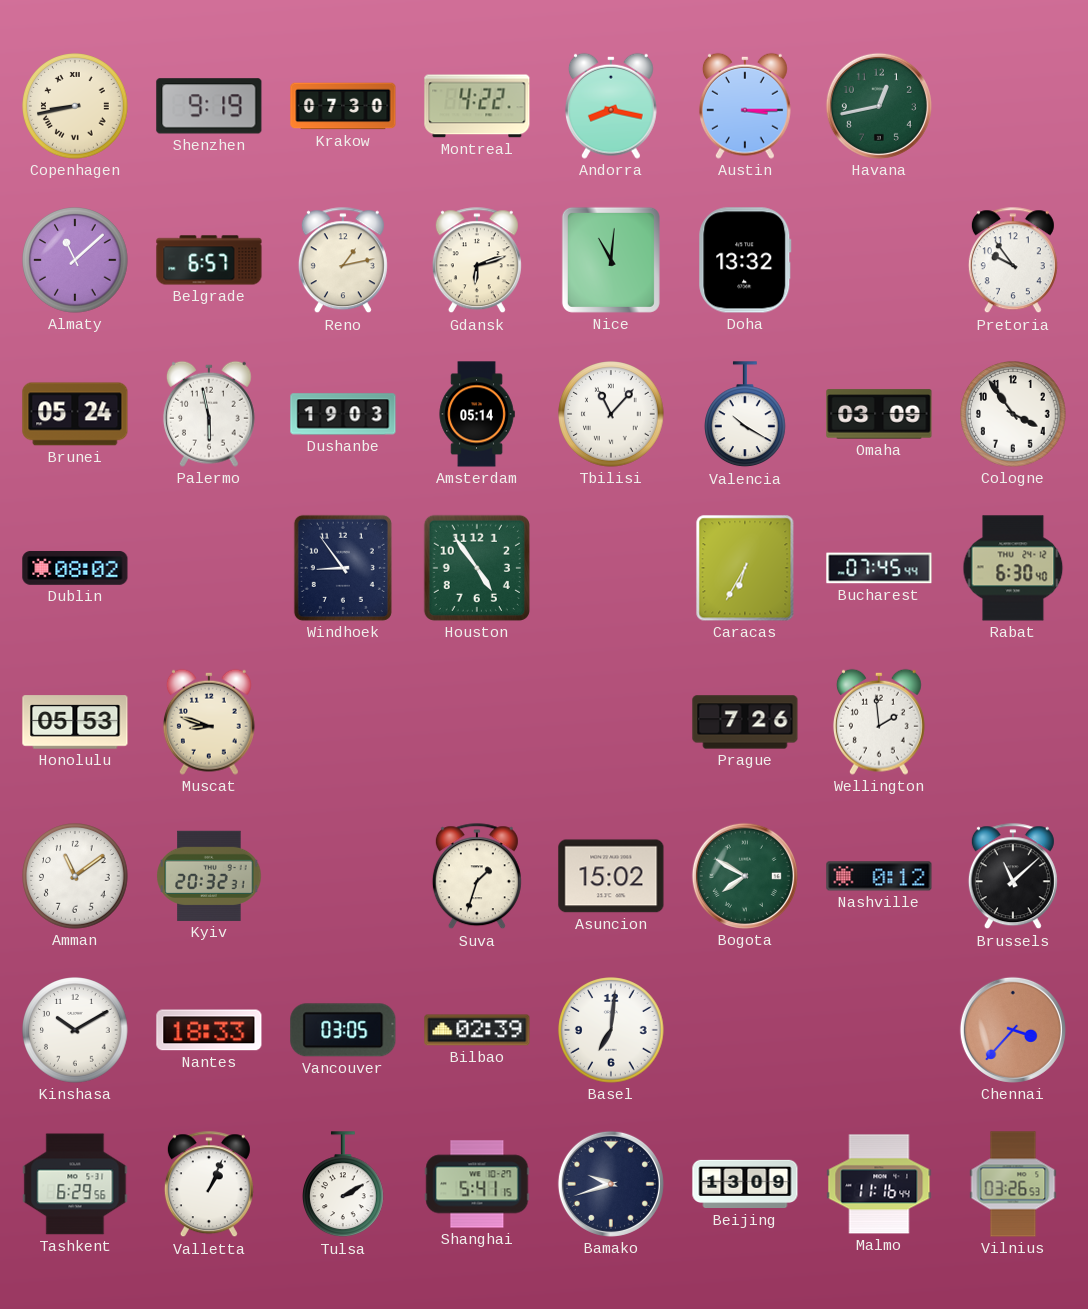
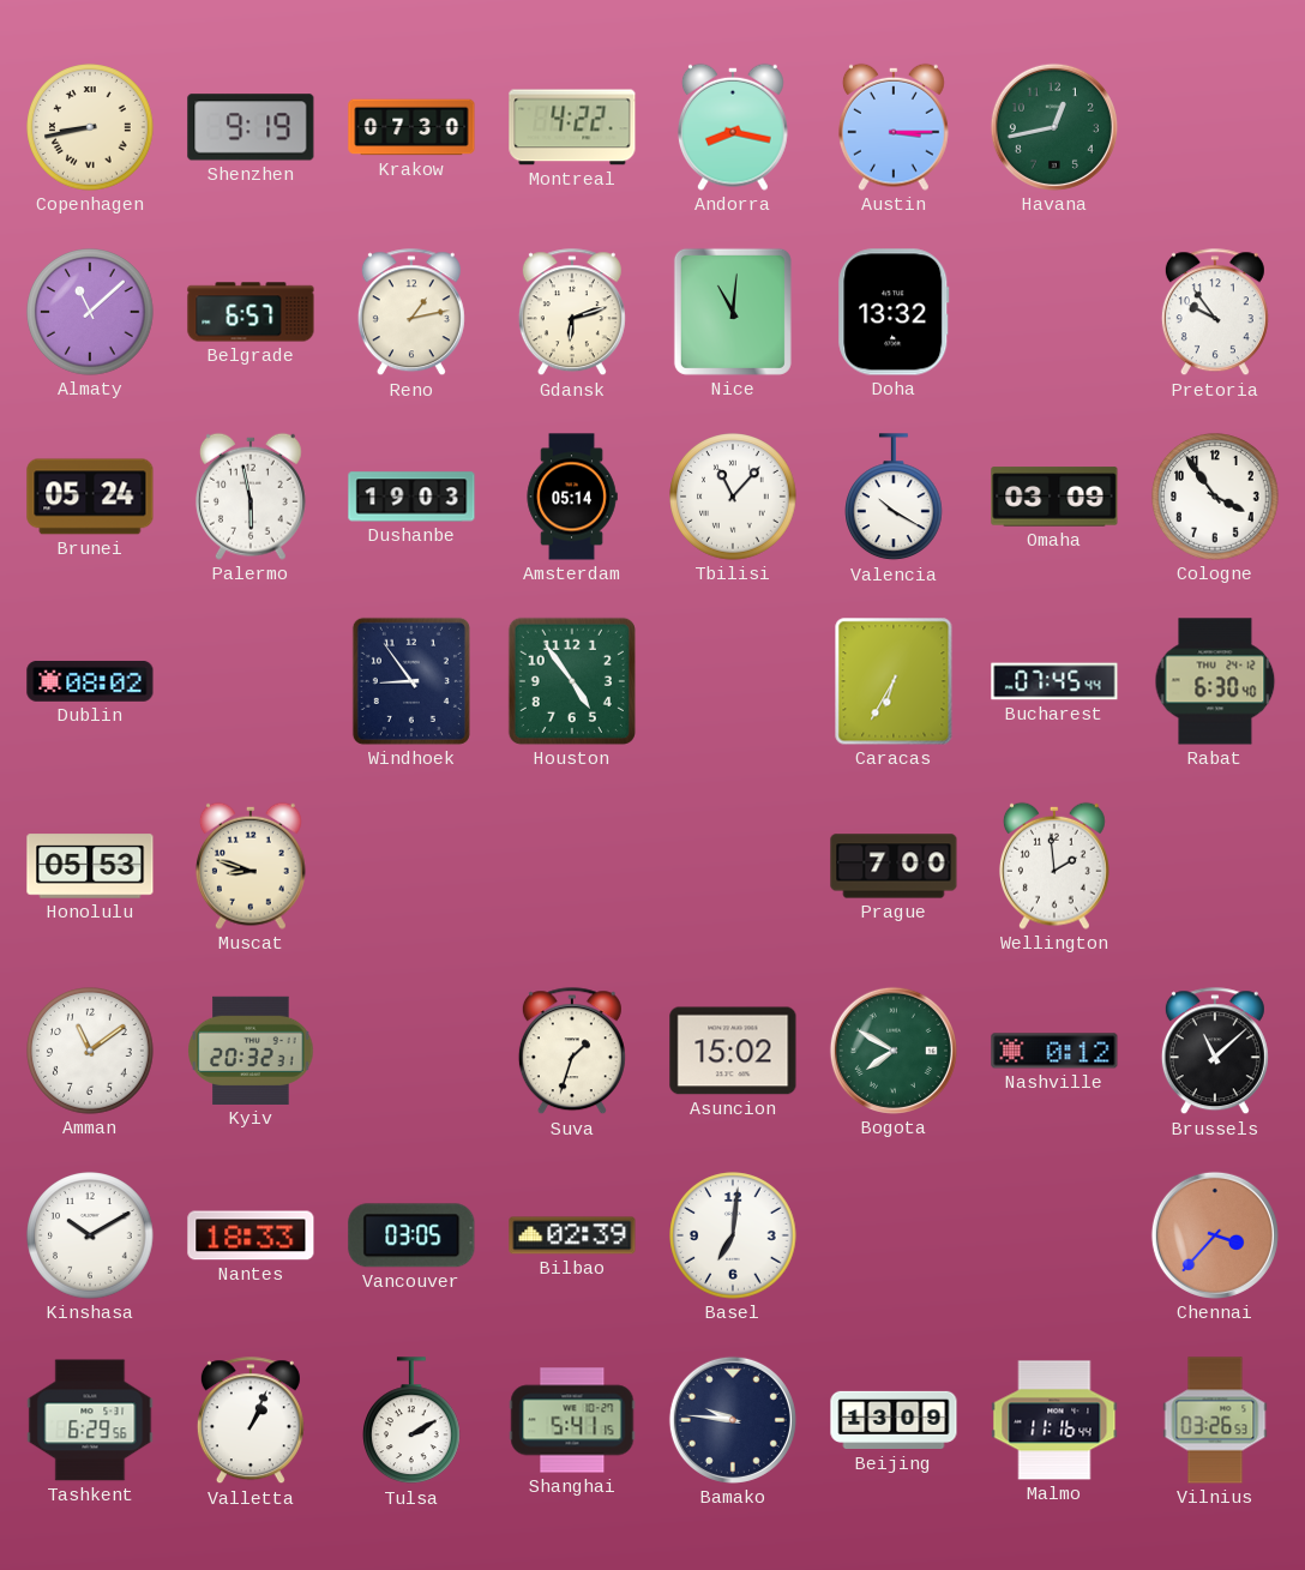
Prague: 7:26 -> 7:00 (894, 866)
Bamako: 9:42 -> 9:46 (733, 1420)
